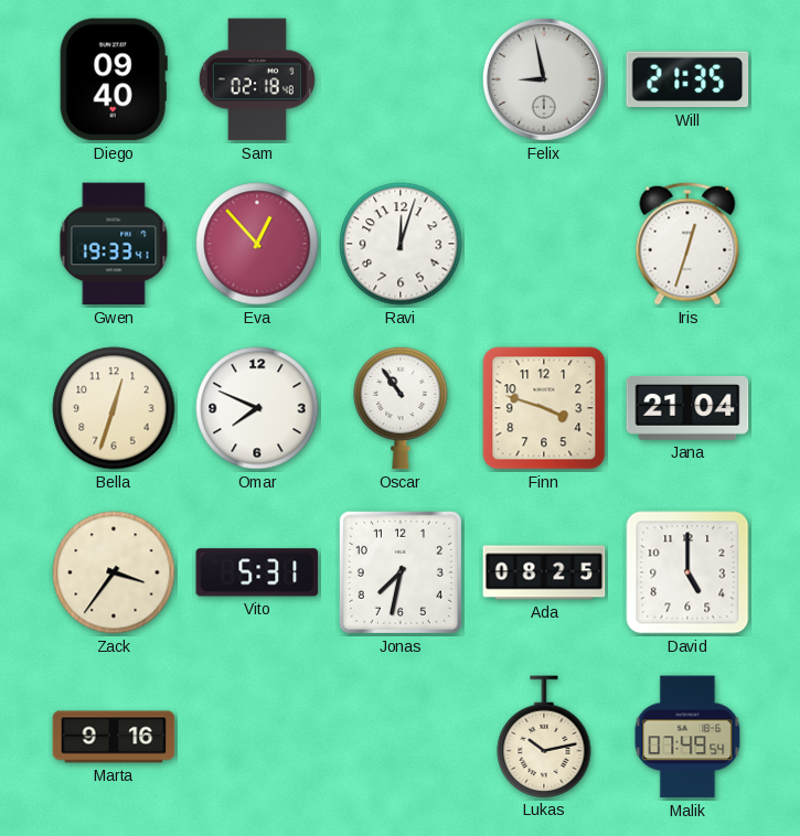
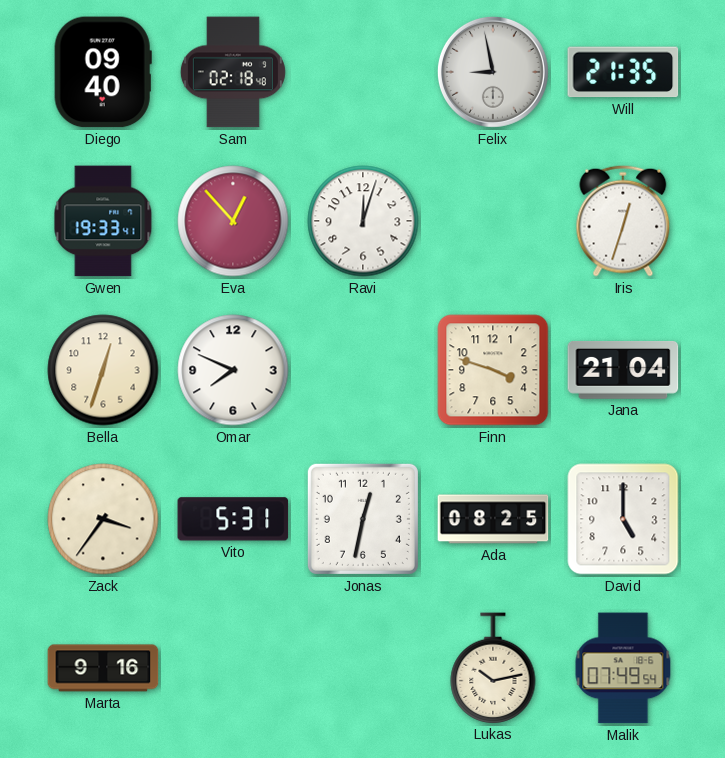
Oscar: 10:54 -> none (401, 408)
Jonas: 7:32 -> 12:32 (363, 519)
